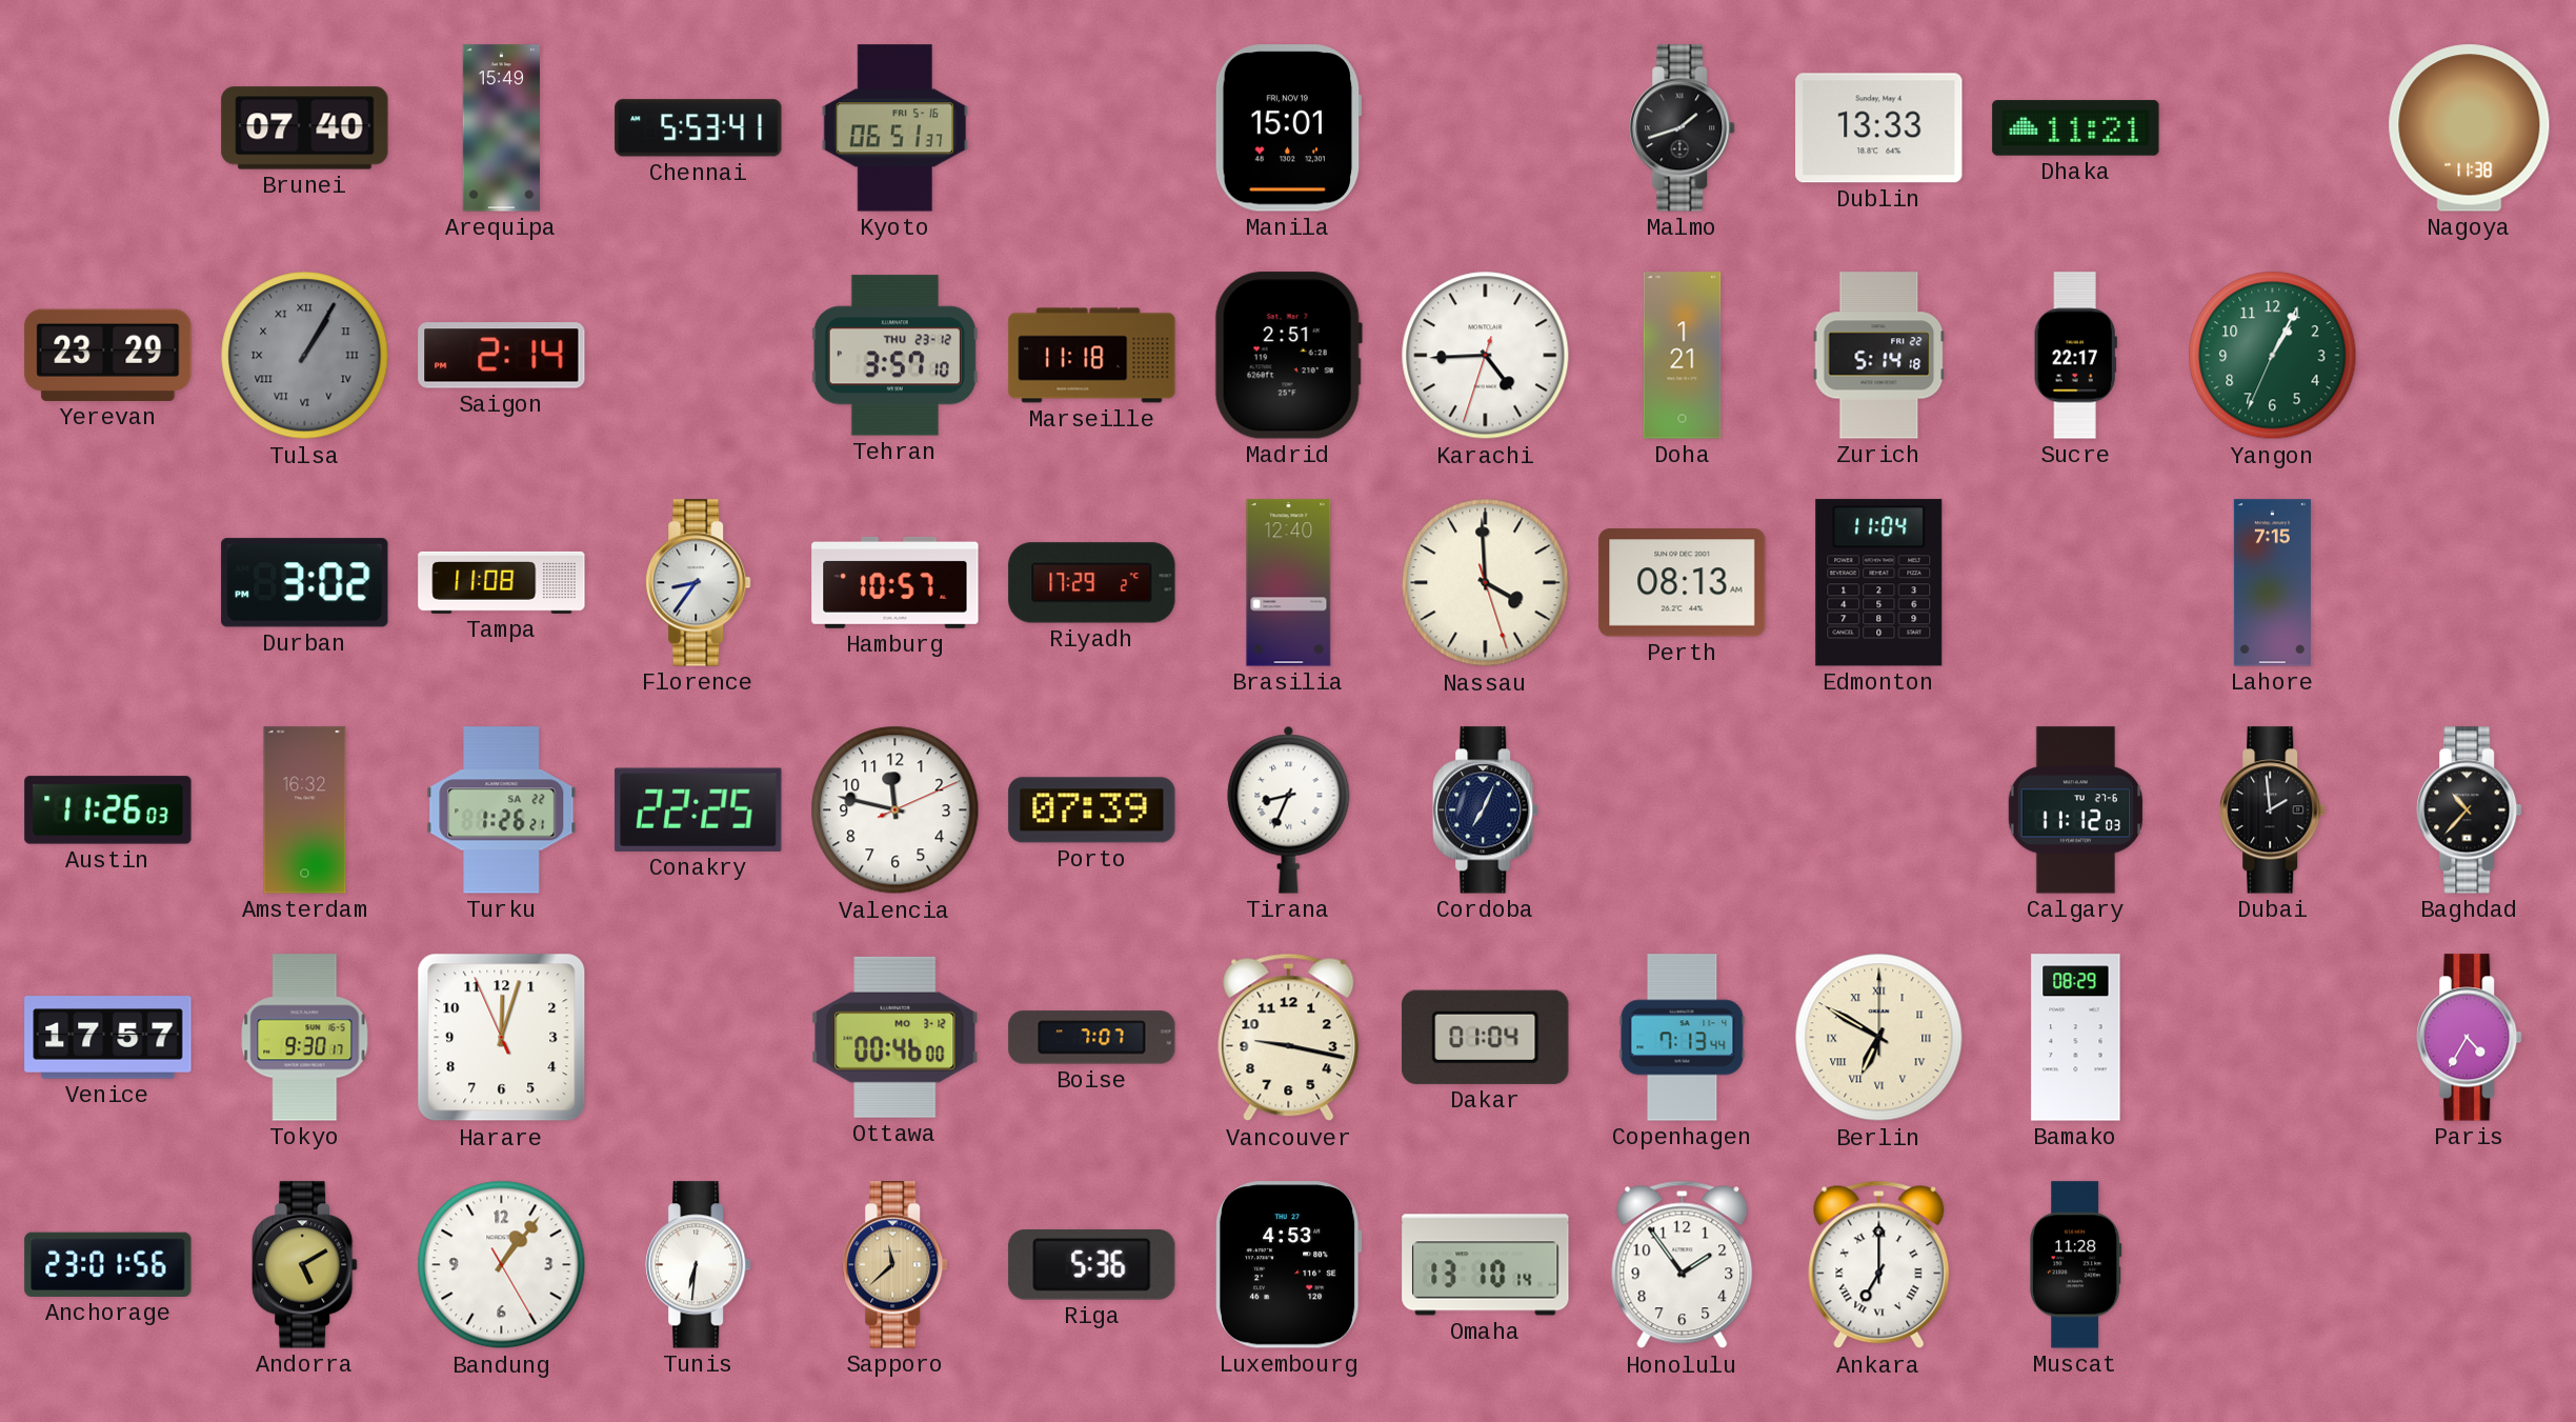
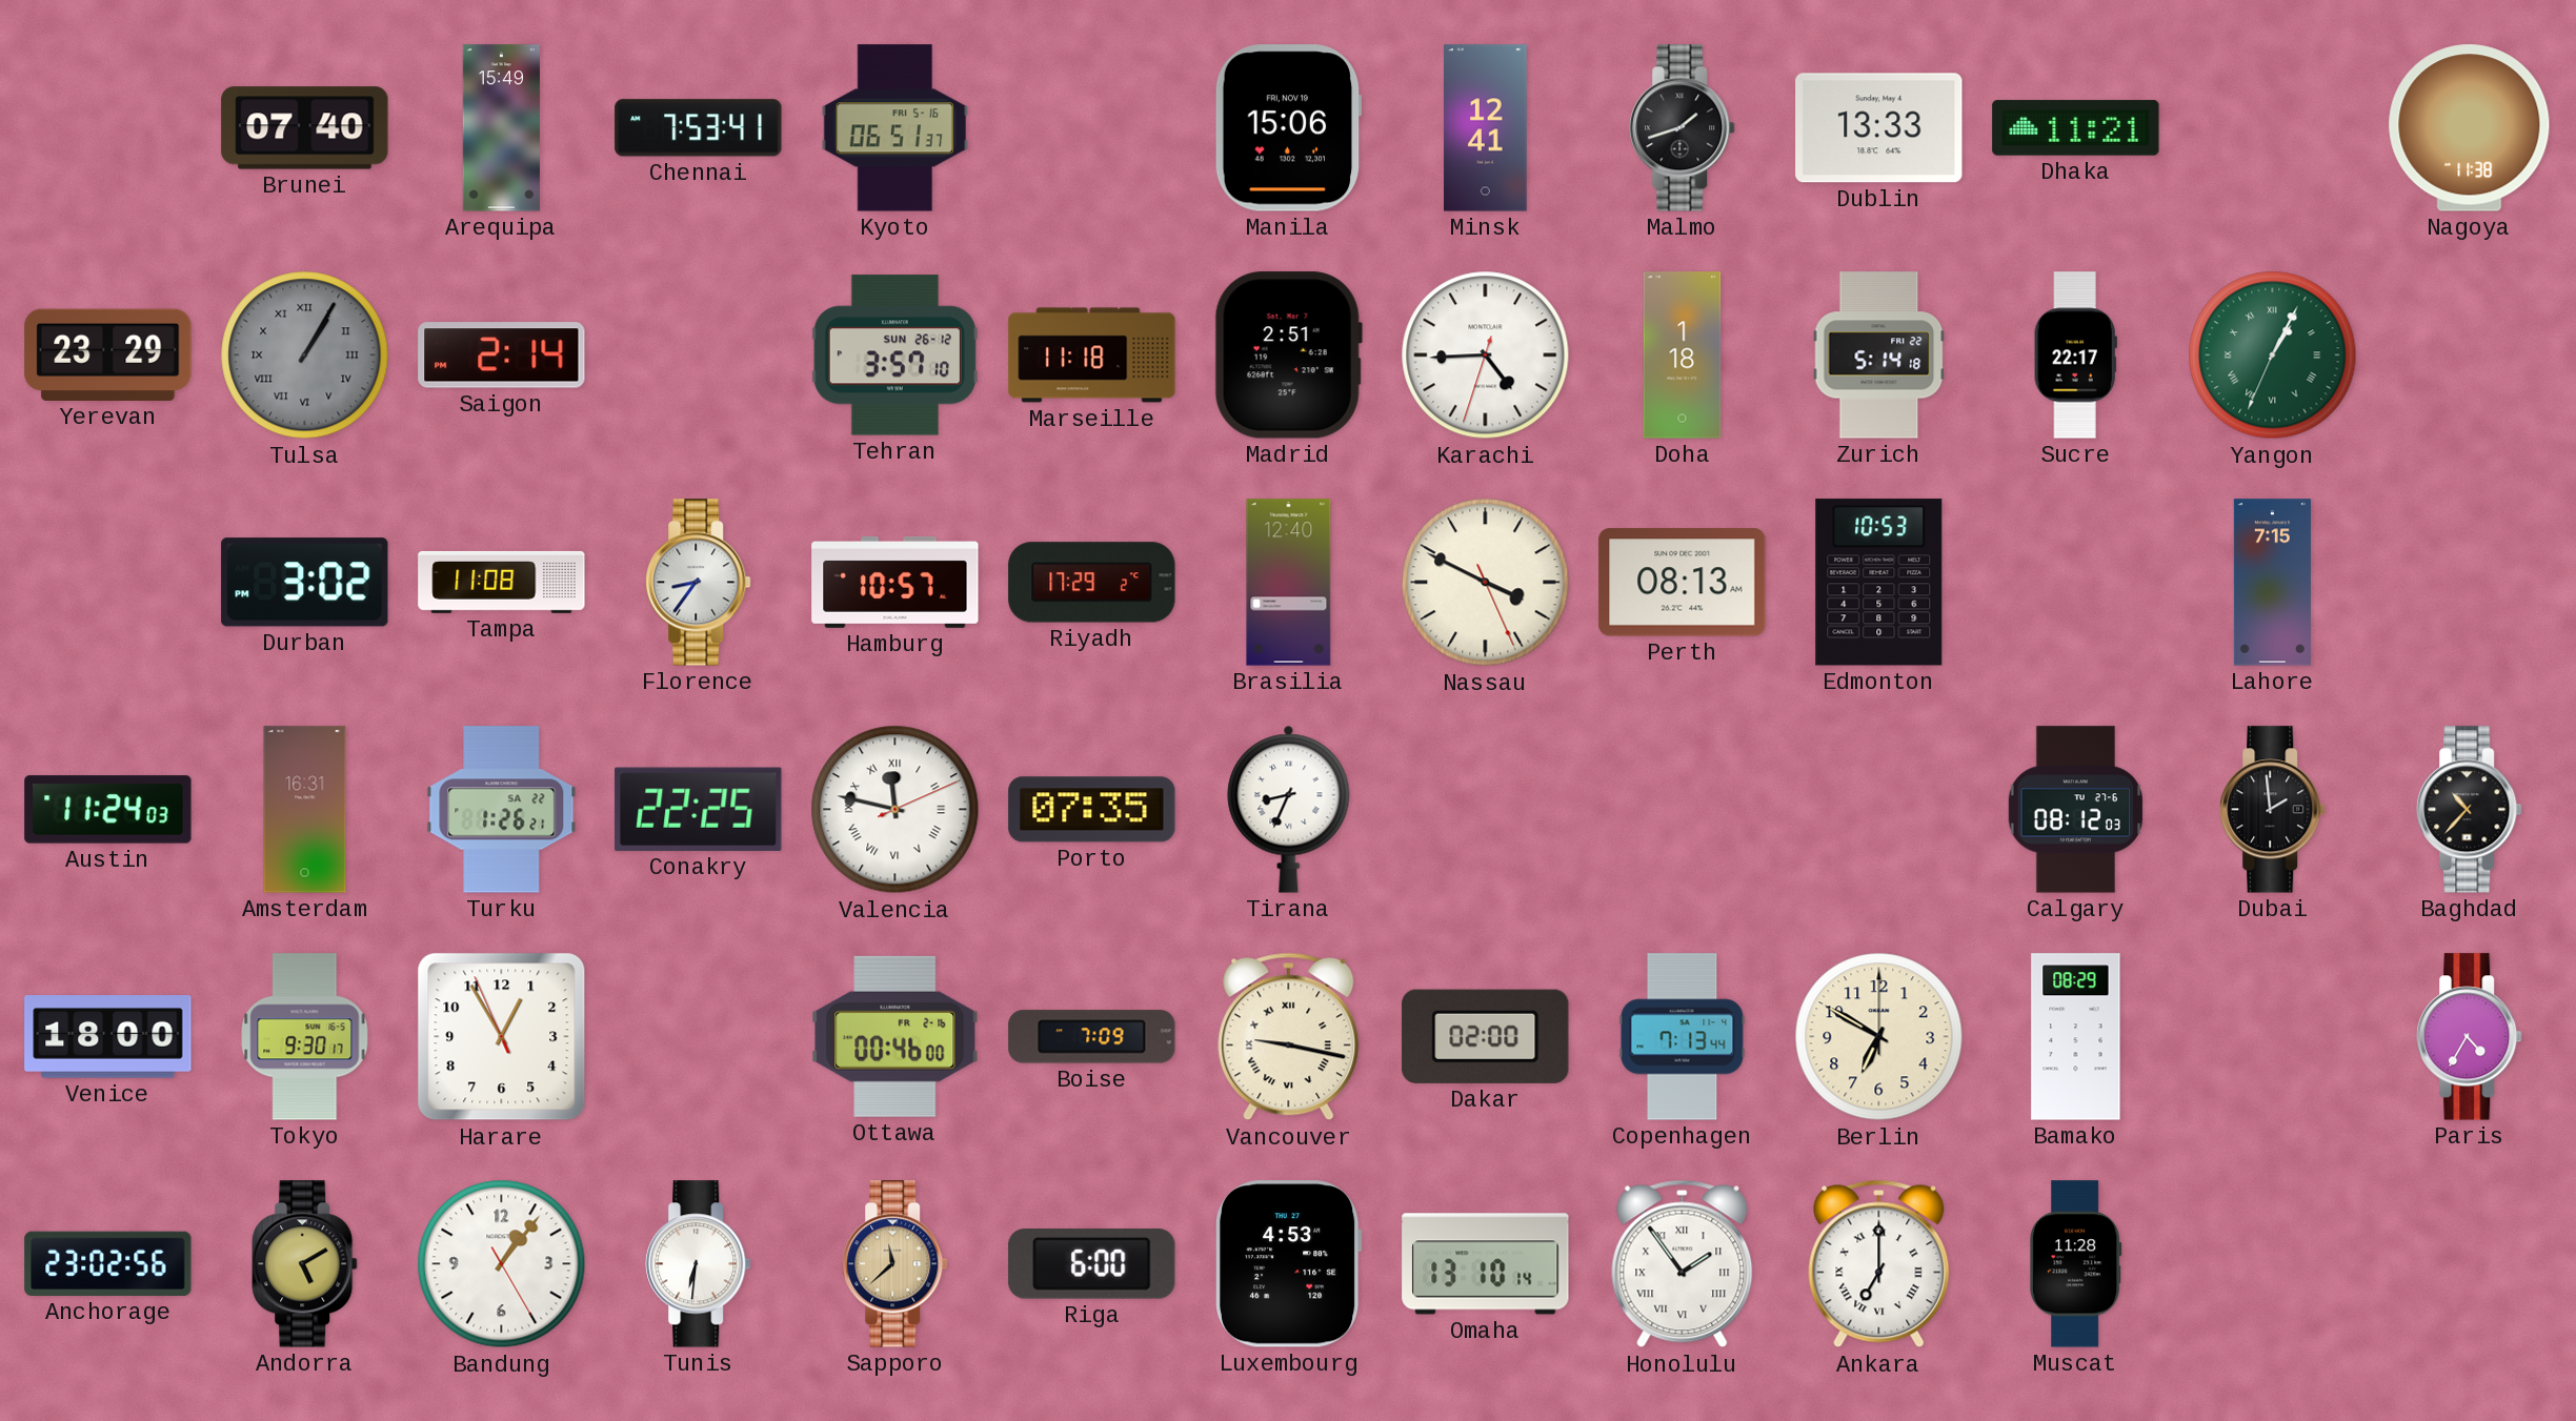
Chennai: 5:53 -> 7:53 (699, 128)
Manila: 15:01 -> 15:06 (1288, 128)
Minsk: none -> 12:41 (1486, 128)
Tehran date: THU 23-12 -> SUN 26-12 (894, 356)
Doha: 1:21 -> 1:18 (1683, 356)
Yangon numerals: Arabic -> Roman (2273, 356)
Nassau: 3:59 -> 3:49 (1486, 583)
Edmonton: 11:04 -> 10:53 (1879, 583)
Austin: 11:26 -> 11:24 (108, 810)
Amsterdam: 16:32 -> 16:31 (305, 810)
Valencia numerals: Arabic -> Roman (895, 810)
Porto: 07:39 -> 07:35 (1092, 810)
Cordoba: 7:04 -> none (1486, 810)
Calgary: 11:12 -> 08:12 (2076, 810)
Venice: 17:57 -> 18:00 (108, 1037)
Harare: 12:02 -> 12:54 (502, 1037)
Ottawa date: MO 3-12 -> FR 2-16 (895, 1036)
Boise: 7:07 -> 7:09 (1092, 1037)
Vancouver numerals: Arabic -> Roman (1289, 1037)
Dakar: 01:04 -> 02:00 (1486, 1036)
Berlin numerals: Roman -> Arabic (1879, 1037)
Anchorage: 23:01 -> 23:02 (108, 1263)
Riga: 5:36 -> 6:00 (1092, 1264)
Honolulu numerals: Arabic -> Roman (1683, 1264)
